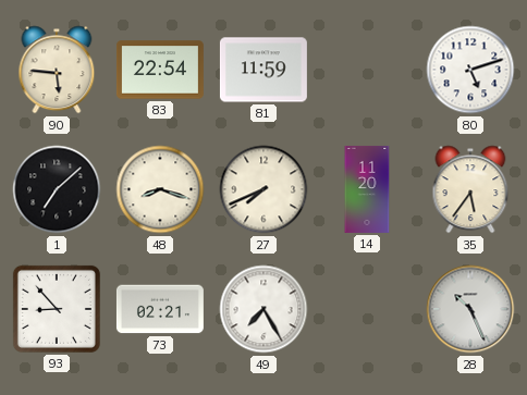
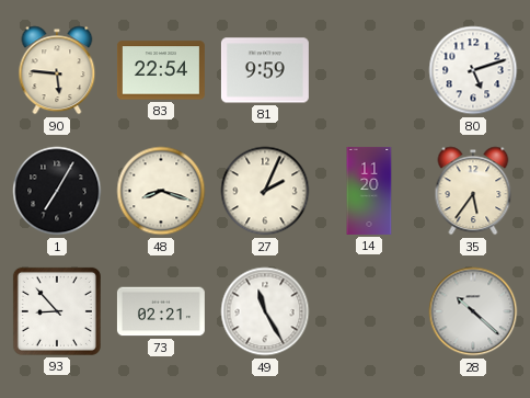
81: 11:59 -> 9:59 (265, 70)
1: 7:08 -> 7:05 (57, 191)
27: 7:41 -> 2:04 (265, 191)
49: 7:25 -> 11:25 (265, 311)
28: 10:26 -> 10:22 (473, 311)
